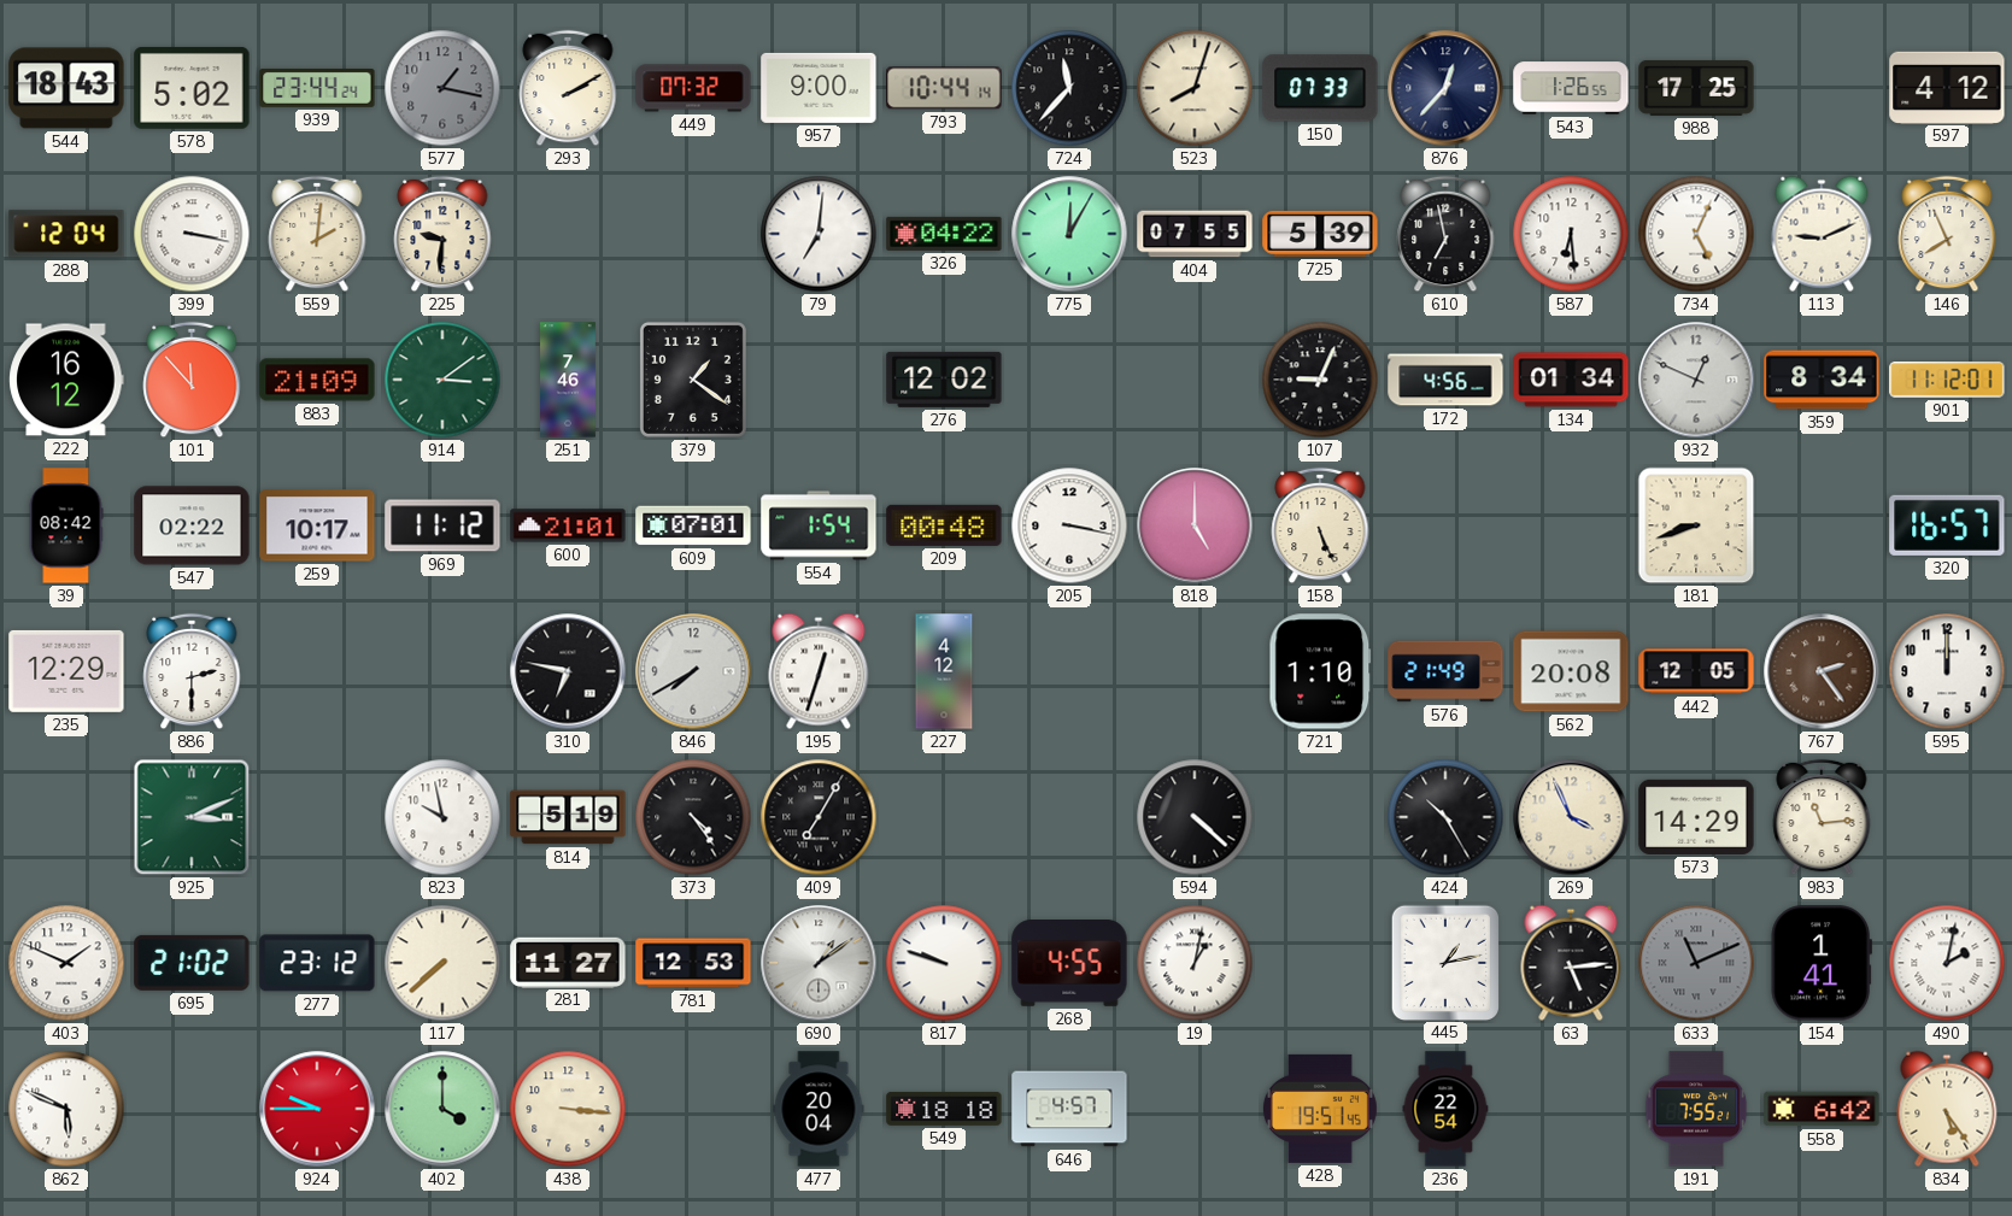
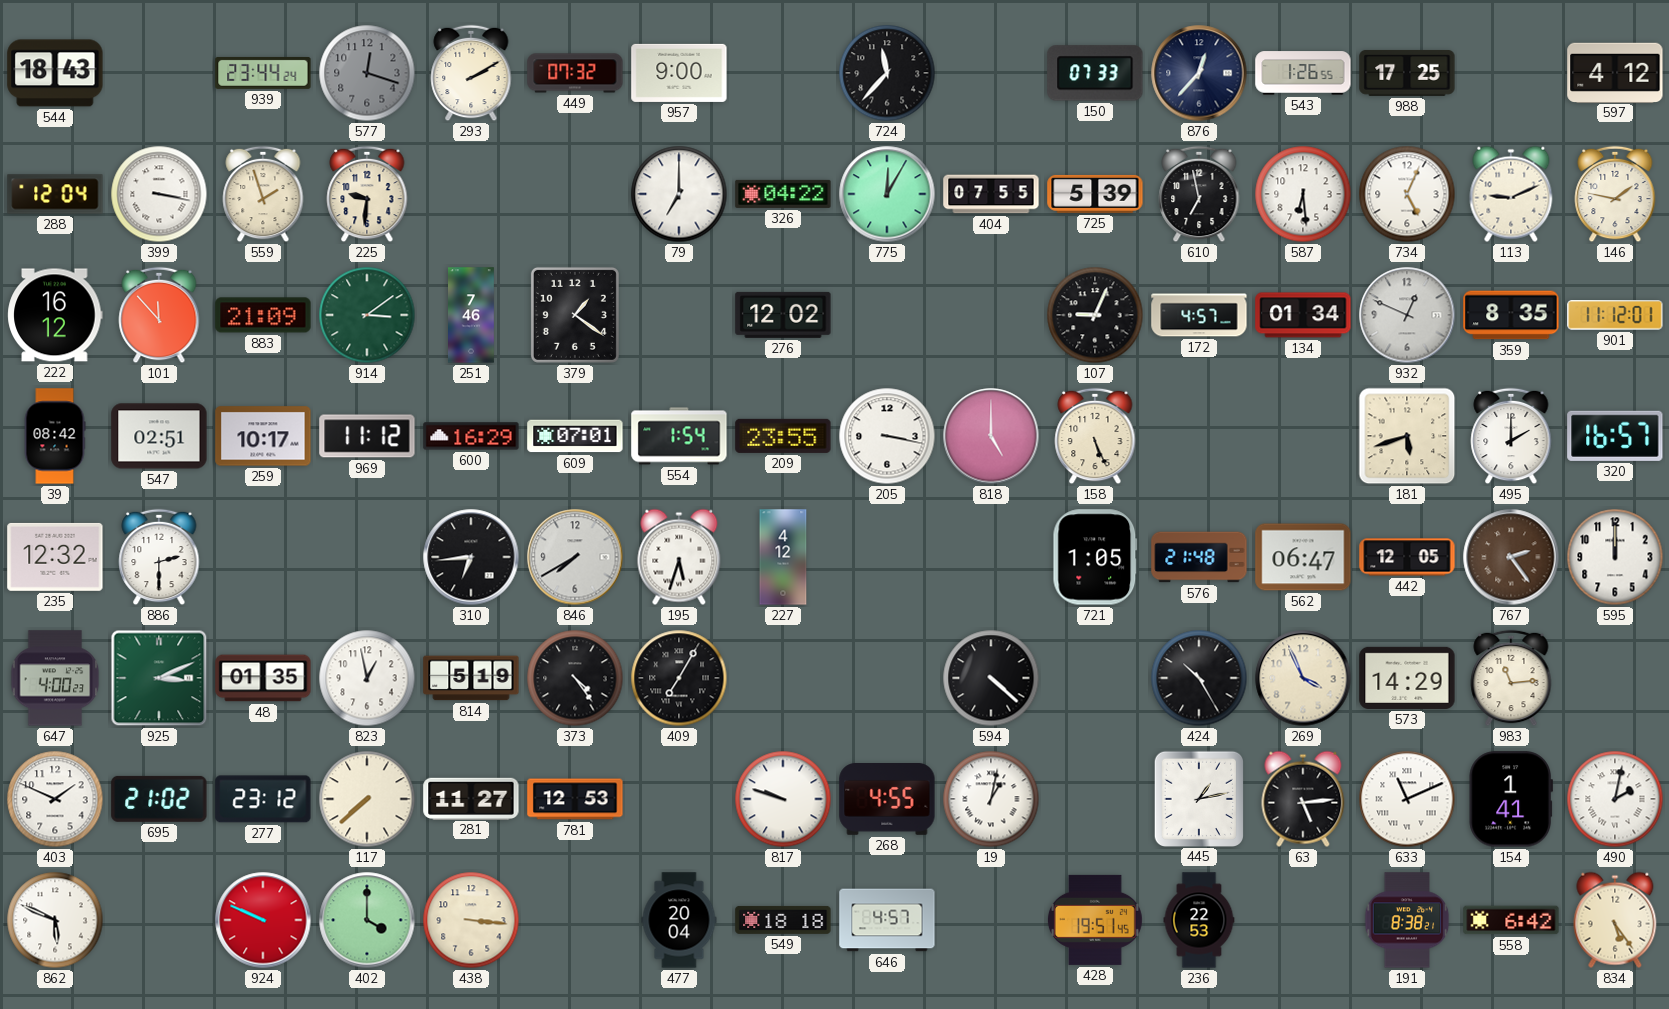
578: 5:02 -> none (192, 88)
577: 1:17 -> 12:18 (367, 73)
793: 10:44 -> none (944, 88)
523: 8:03 -> none (1195, 88)
559: 2:01 -> 1:57 (263, 194)
79: 7:01 -> 7:00 (679, 194)
146: 7:56 -> 1:47 (1615, 194)
172: 4:56 -> 4:57 (1199, 315)
359: 8:34 -> 8:35 (1511, 315)
547: 02:22 -> 02:51 (159, 436)
600: 21:01 -> 16:29 (471, 436)
209: 00:48 -> 23:55 (783, 436)
181: 8:42 -> 5:42 (1407, 436)
495: none -> 2:00 (1511, 436)
235: 12:29 -> 12:32 (55, 557)
310: 6:47 -> 6:44 (471, 557)
195: 12:33 -> 5:33 (679, 557)
721: 1:10 -> 1:05 (1095, 557)
576: 21:49 -> 21:48 (1199, 557)
562: 20:08 -> 06:47 (1303, 557)
647: none -> 4:00 (55, 678)
48: none -> 01:35 (263, 678)
823: 9:58 -> 12:58 (367, 678)
690: 1:09 -> none (819, 963)
633 dial: grey -> white (1407, 799)
924: 9:45 -> 9:49 (263, 920)
236: 22:54 -> 22:53 (1199, 920)
191: 7:55 -> 8:38 (1407, 920)
